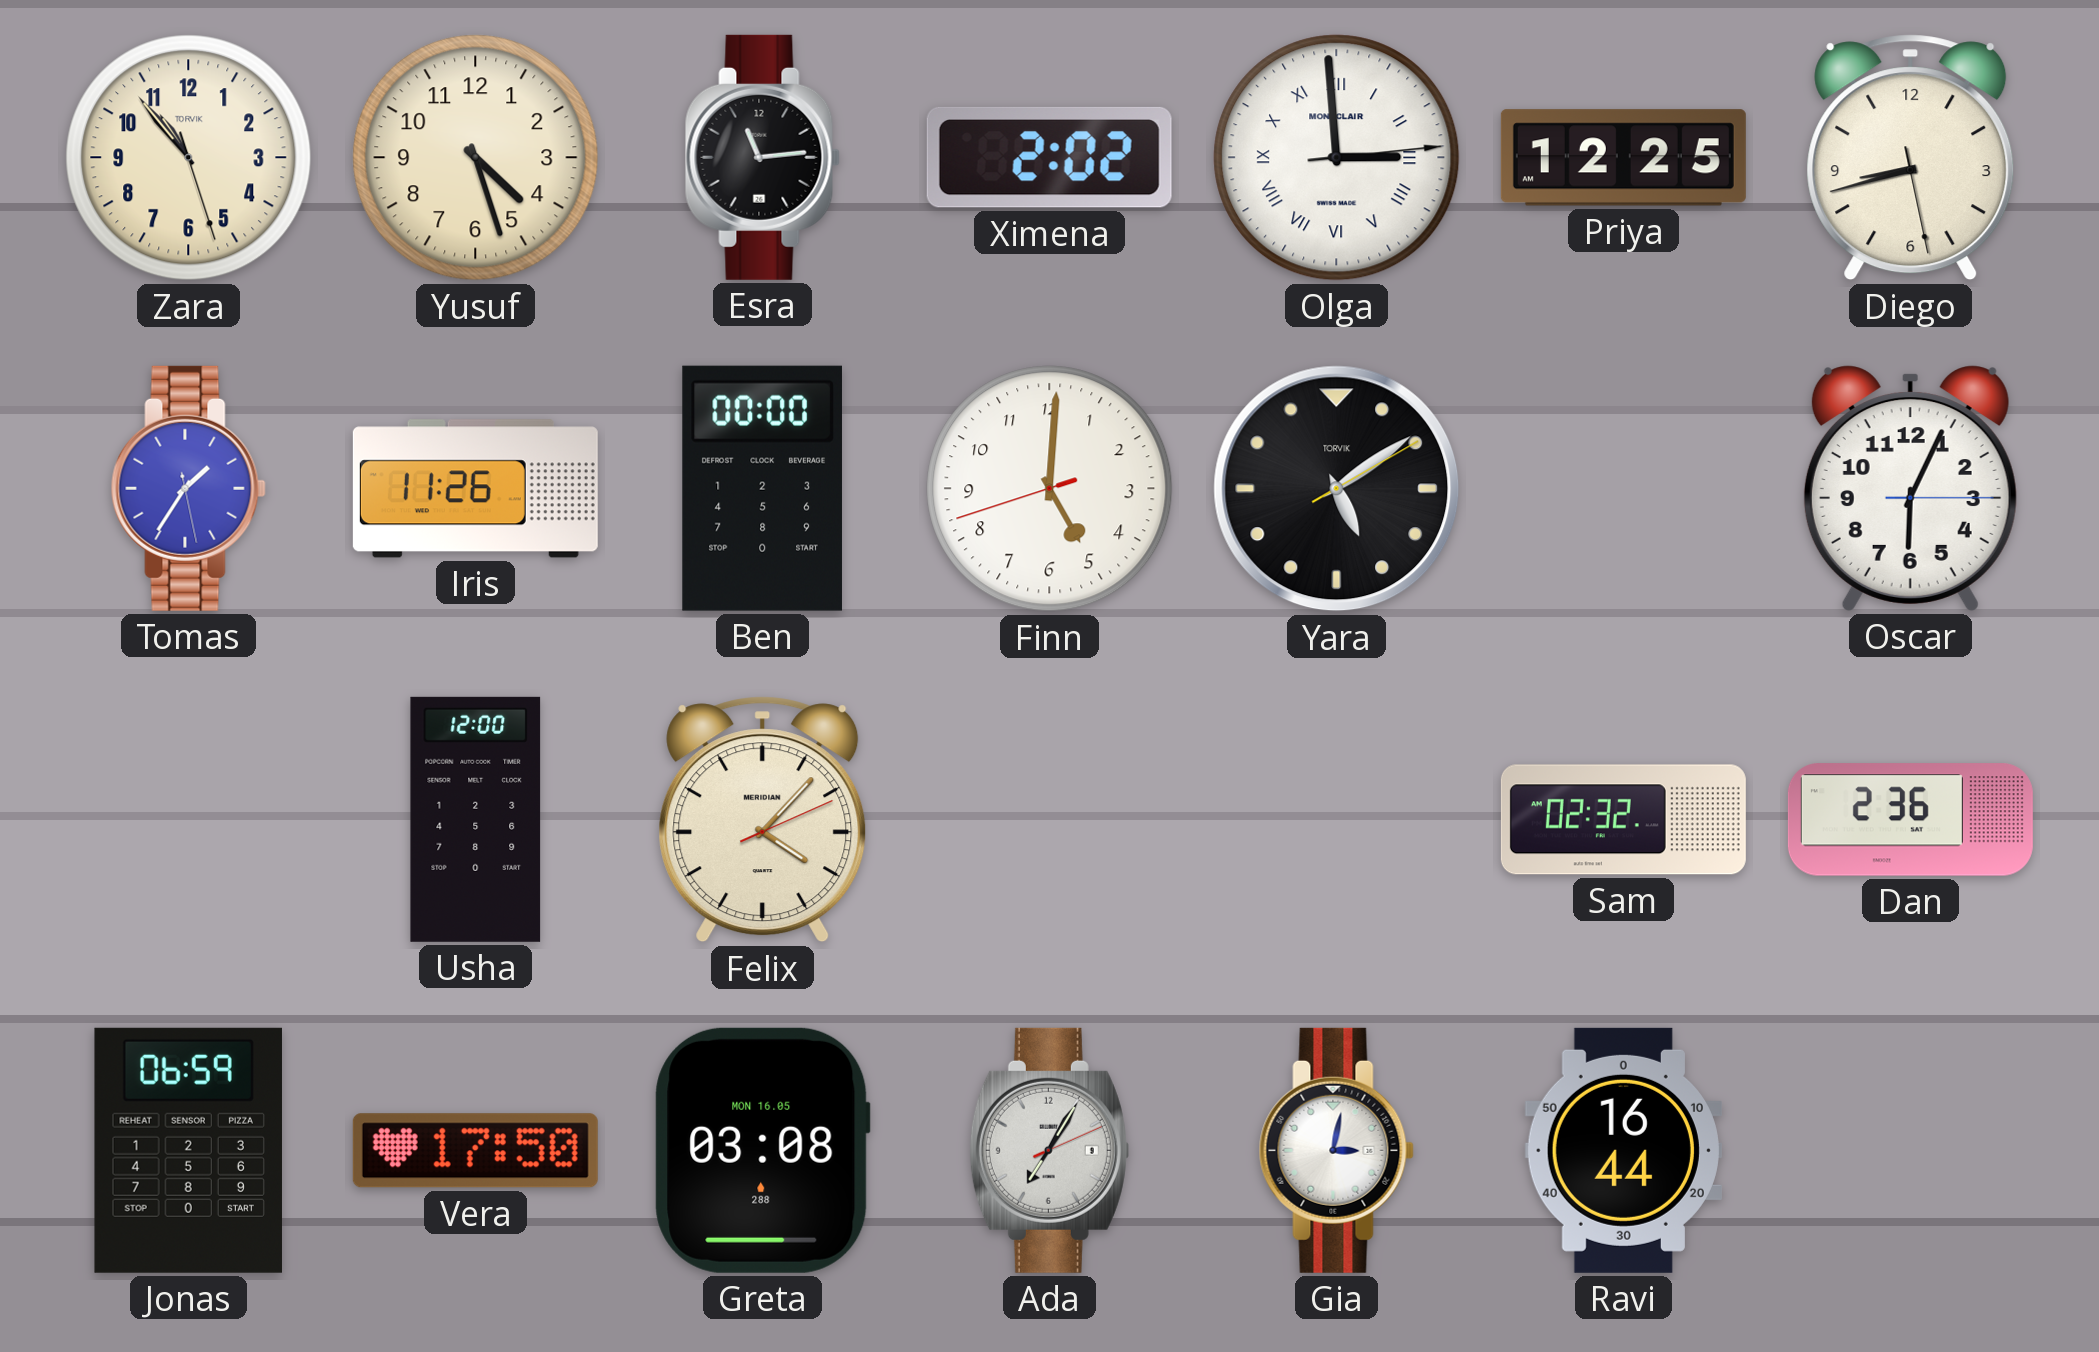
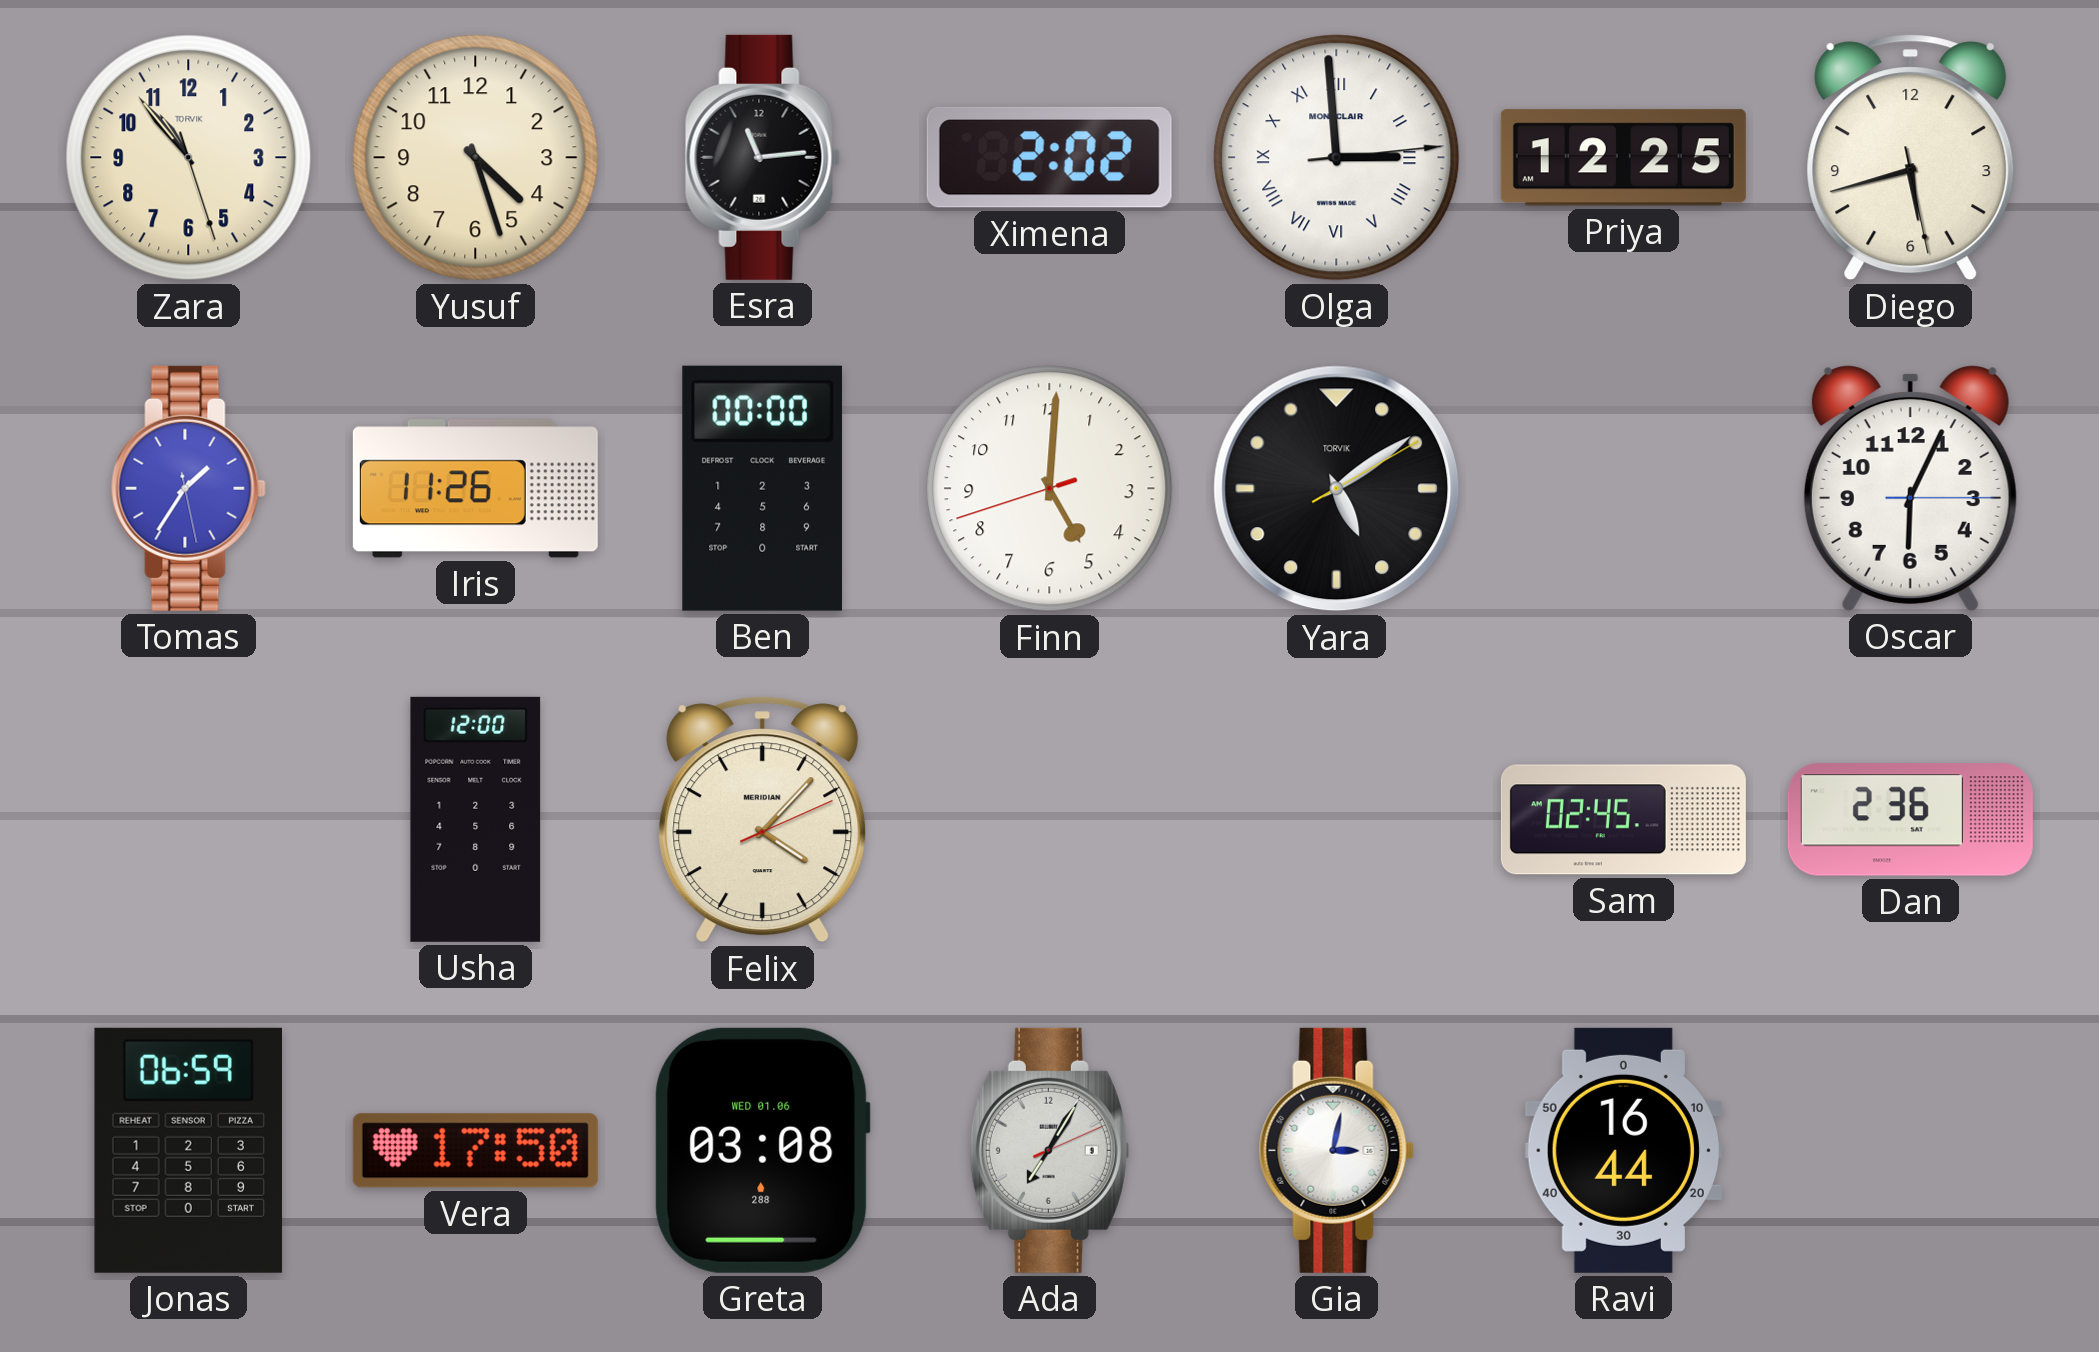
Diego: 8:42 -> 5:42 (1911, 158)
Sam: 02:32 -> 02:45 (1623, 820)
Greta date: MON 16.05 -> WED 01.06 (762, 1150)
